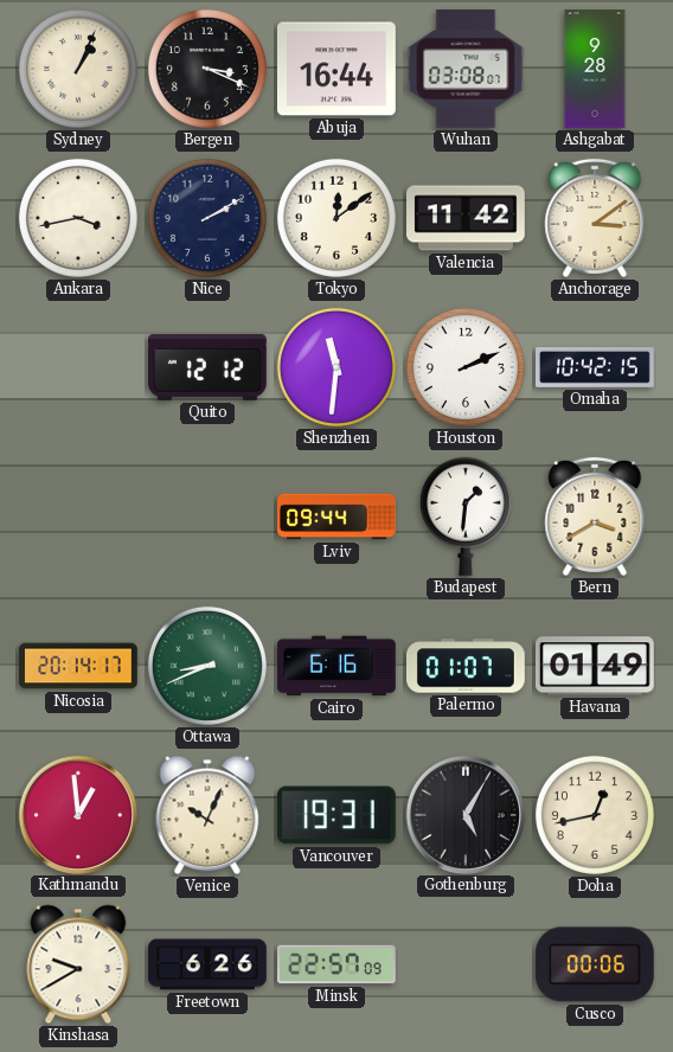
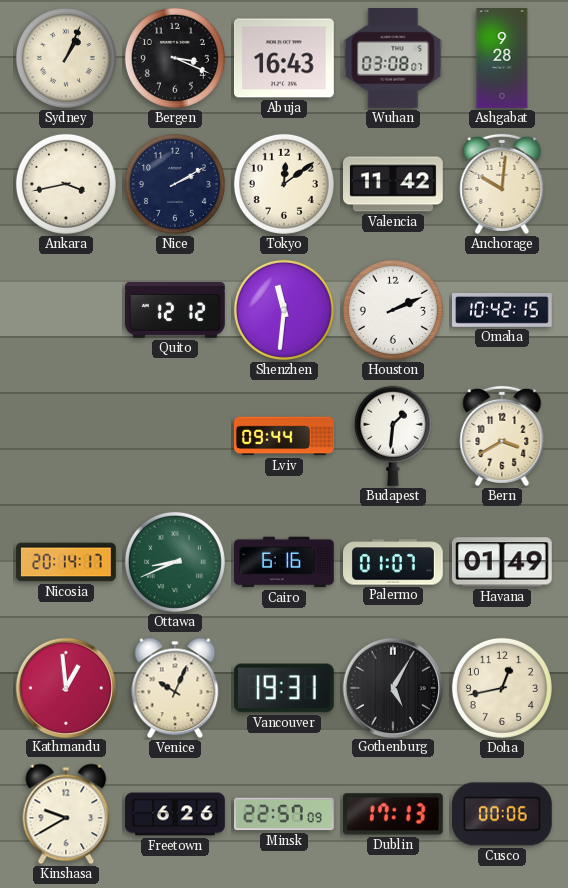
Abuja: 16:44 -> 16:43 (285, 58)
Anchorage: 3:09 -> 10:01 (502, 184)
Dublin: none -> 17:13 (393, 814)
